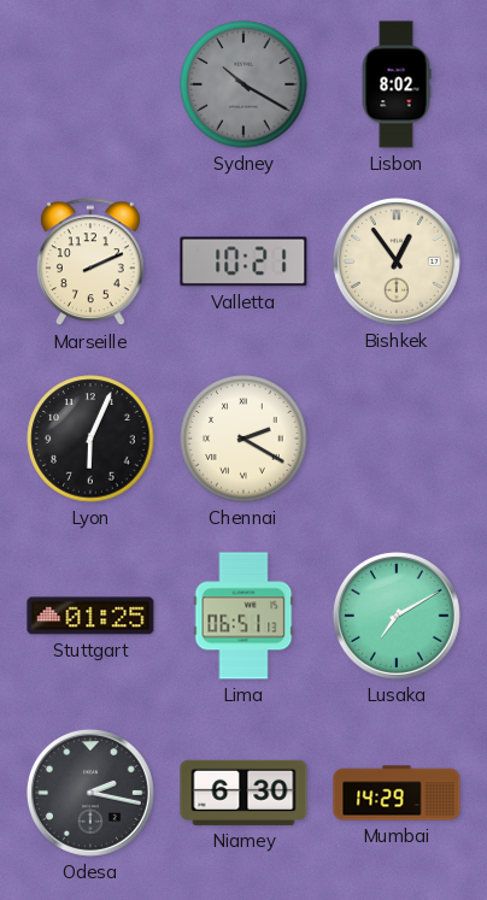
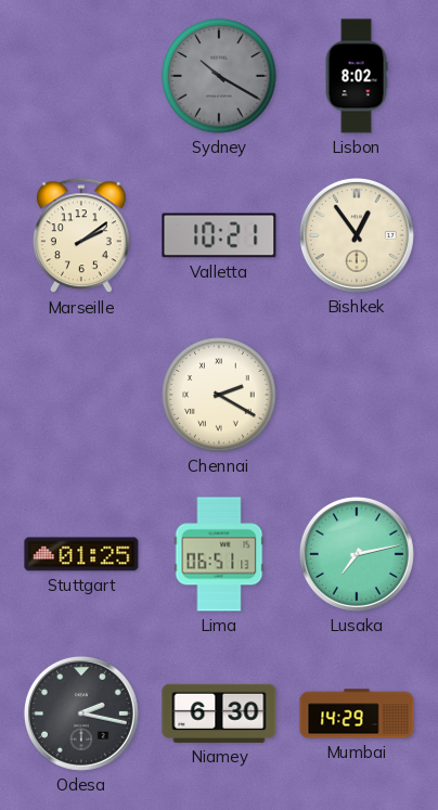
Marseille: 2:11 -> 2:09 (81, 236)
Lyon: 6:04 -> none (90, 439)
Lusaka: 7:10 -> 7:13 (357, 554)
